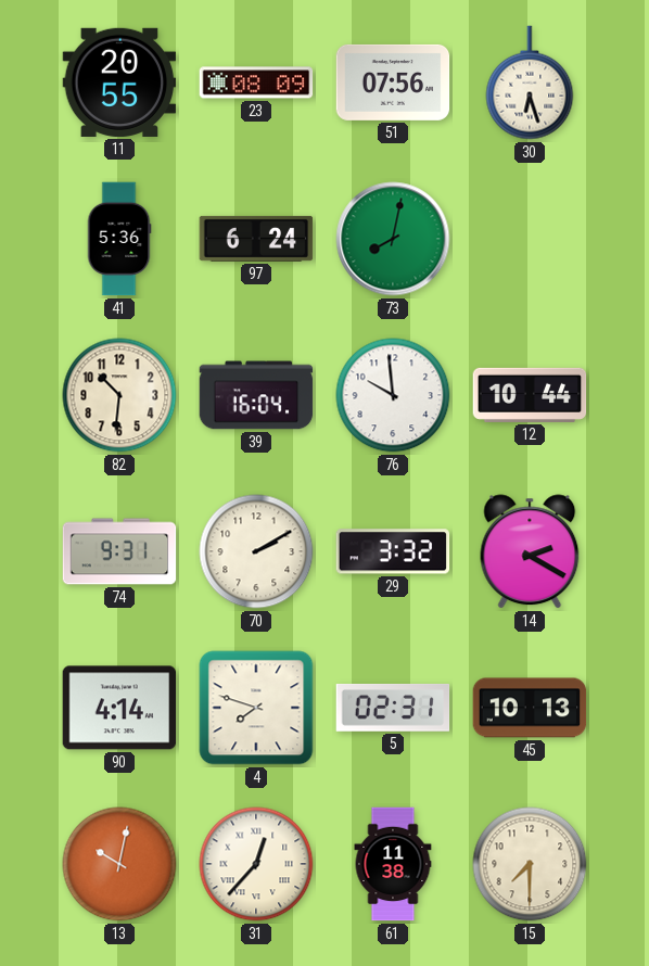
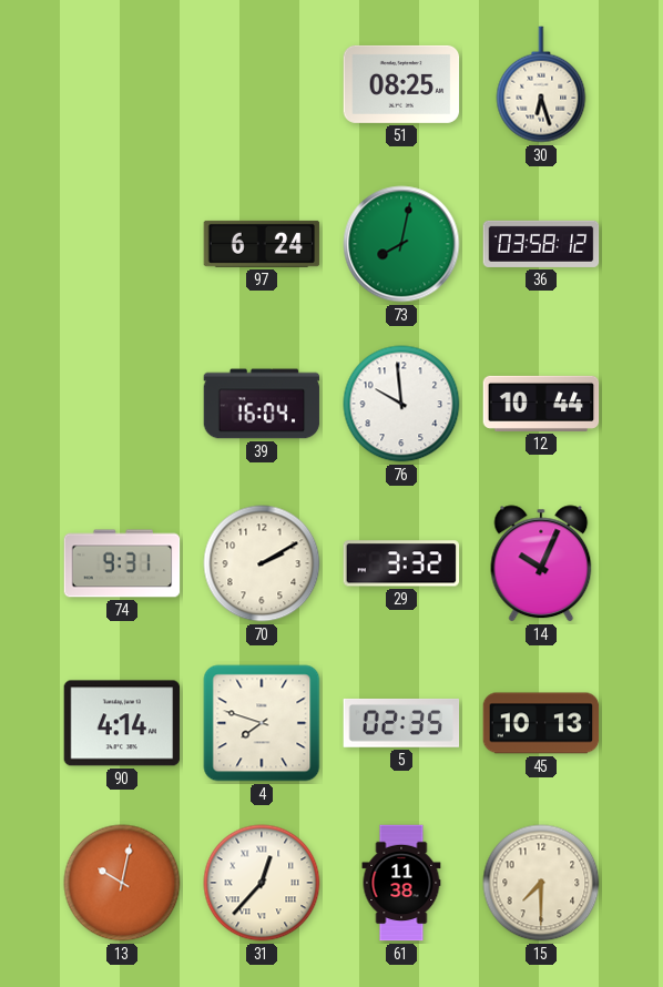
11: 20:55 -> none (119, 82)
23: 08:09 -> none (256, 82)
51: 07:56 -> 08:25 (401, 84)
41: 5:36 -> none (119, 239)
36: none -> 03:58 (541, 244)
82: 10:31 -> none (119, 395)
14: 2:20 -> 10:04 (541, 563)
5: 02:31 -> 02:35 (401, 723)
